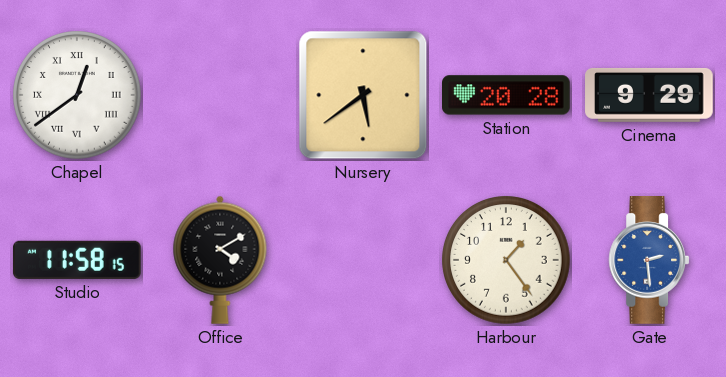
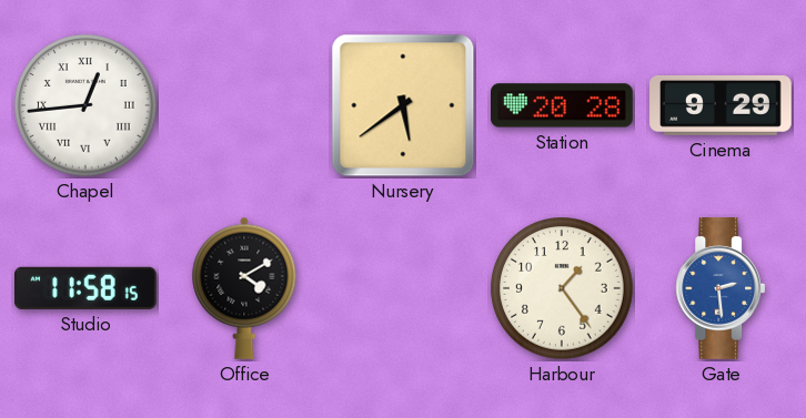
Chapel: 12:39 -> 12:44 (85, 105)
